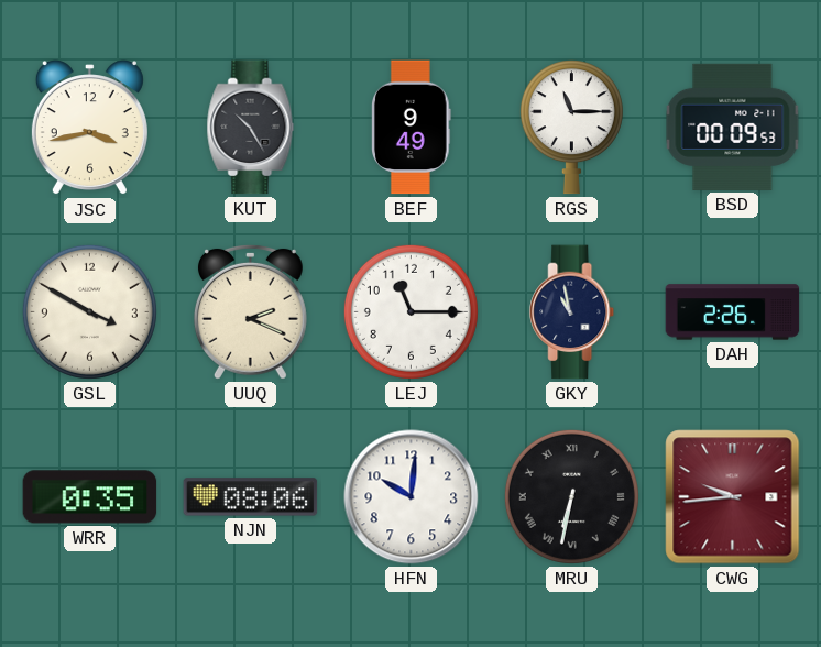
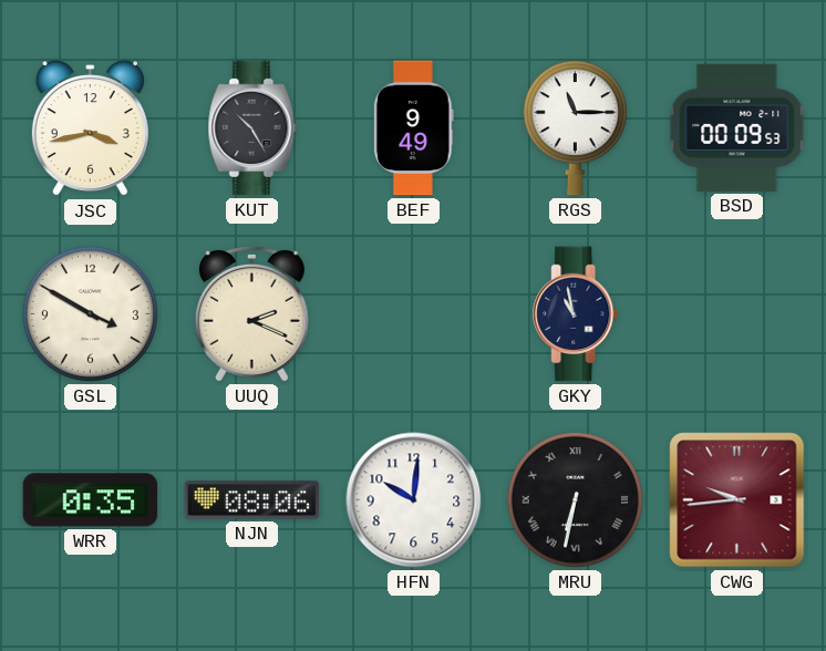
LEJ: 11:15 -> none (410, 311)
DAH: 2:26 -> none (733, 312)
